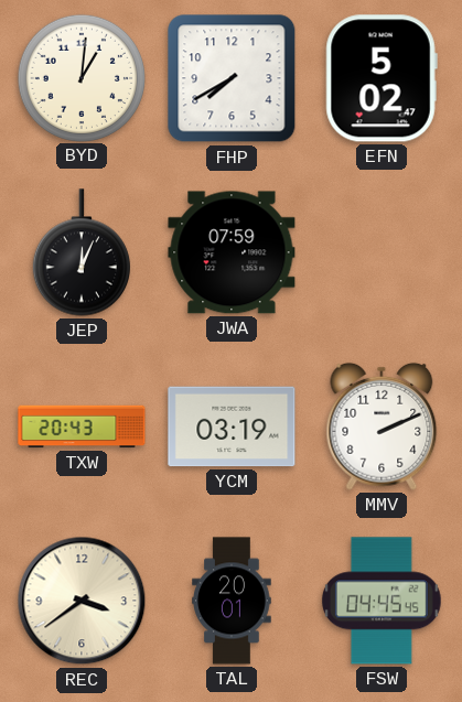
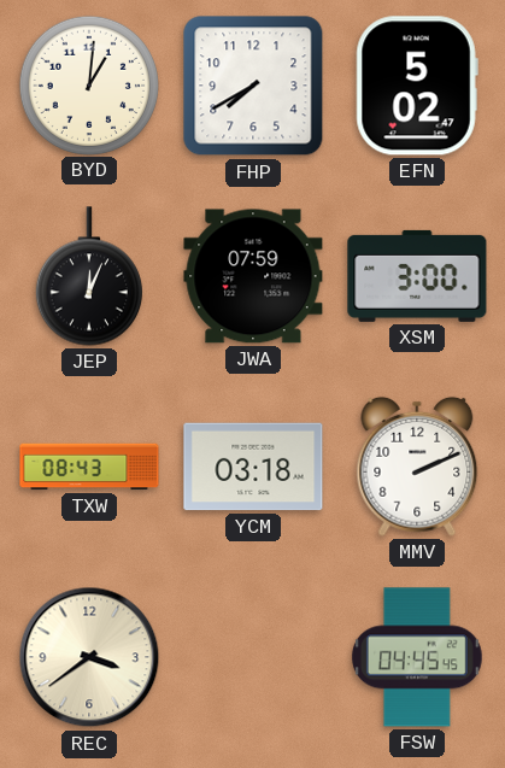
XSM: none -> 3:00 (417, 276)
TXW: 20:43 -> 08:43 (89, 467)
YCM: 03:19 -> 03:18 (253, 467)
TAL: 20:01 -> none (232, 601)
